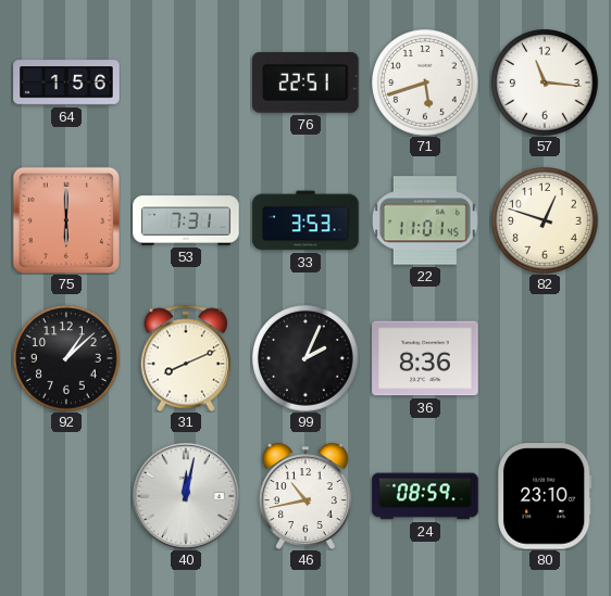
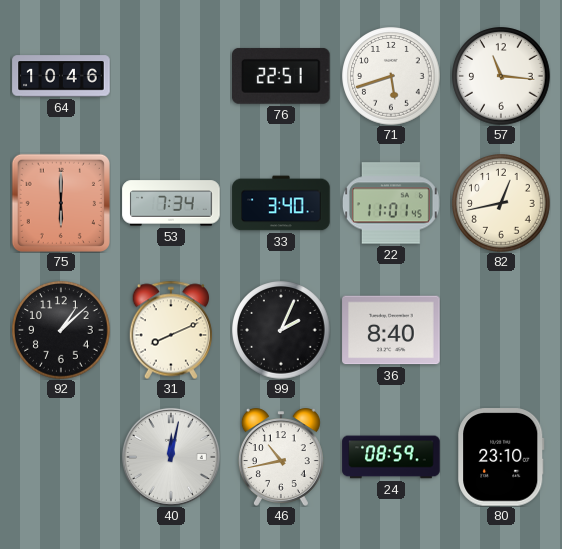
64: 1:56 -> 10:46 (61, 76)
53: 7:31 -> 7:34 (171, 203)
33: 3:53 -> 3:40 (281, 203)
82: 12:48 -> 12:43 (501, 203)
36: 8:36 -> 8:40 (391, 330)
